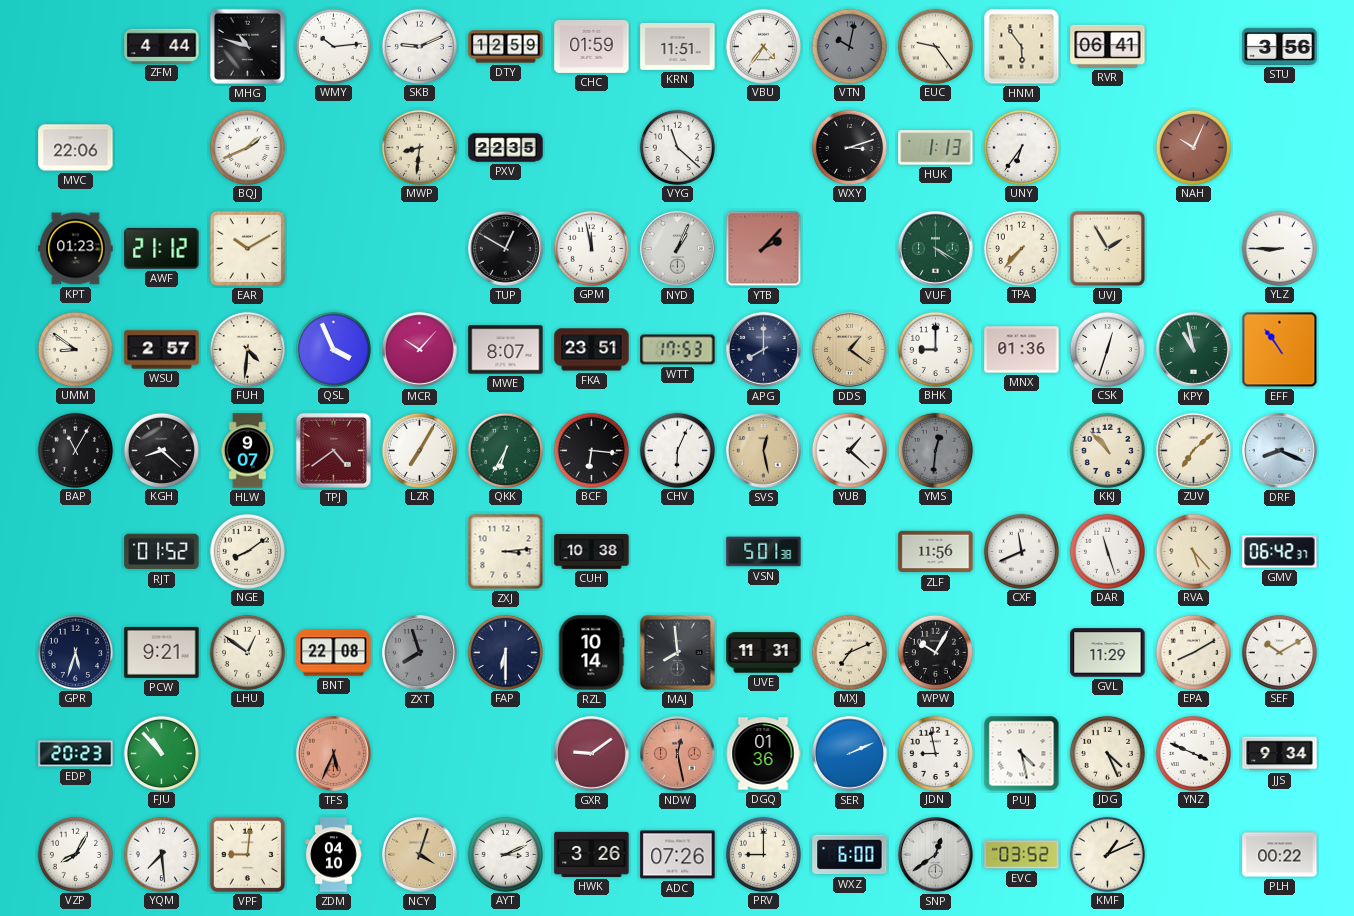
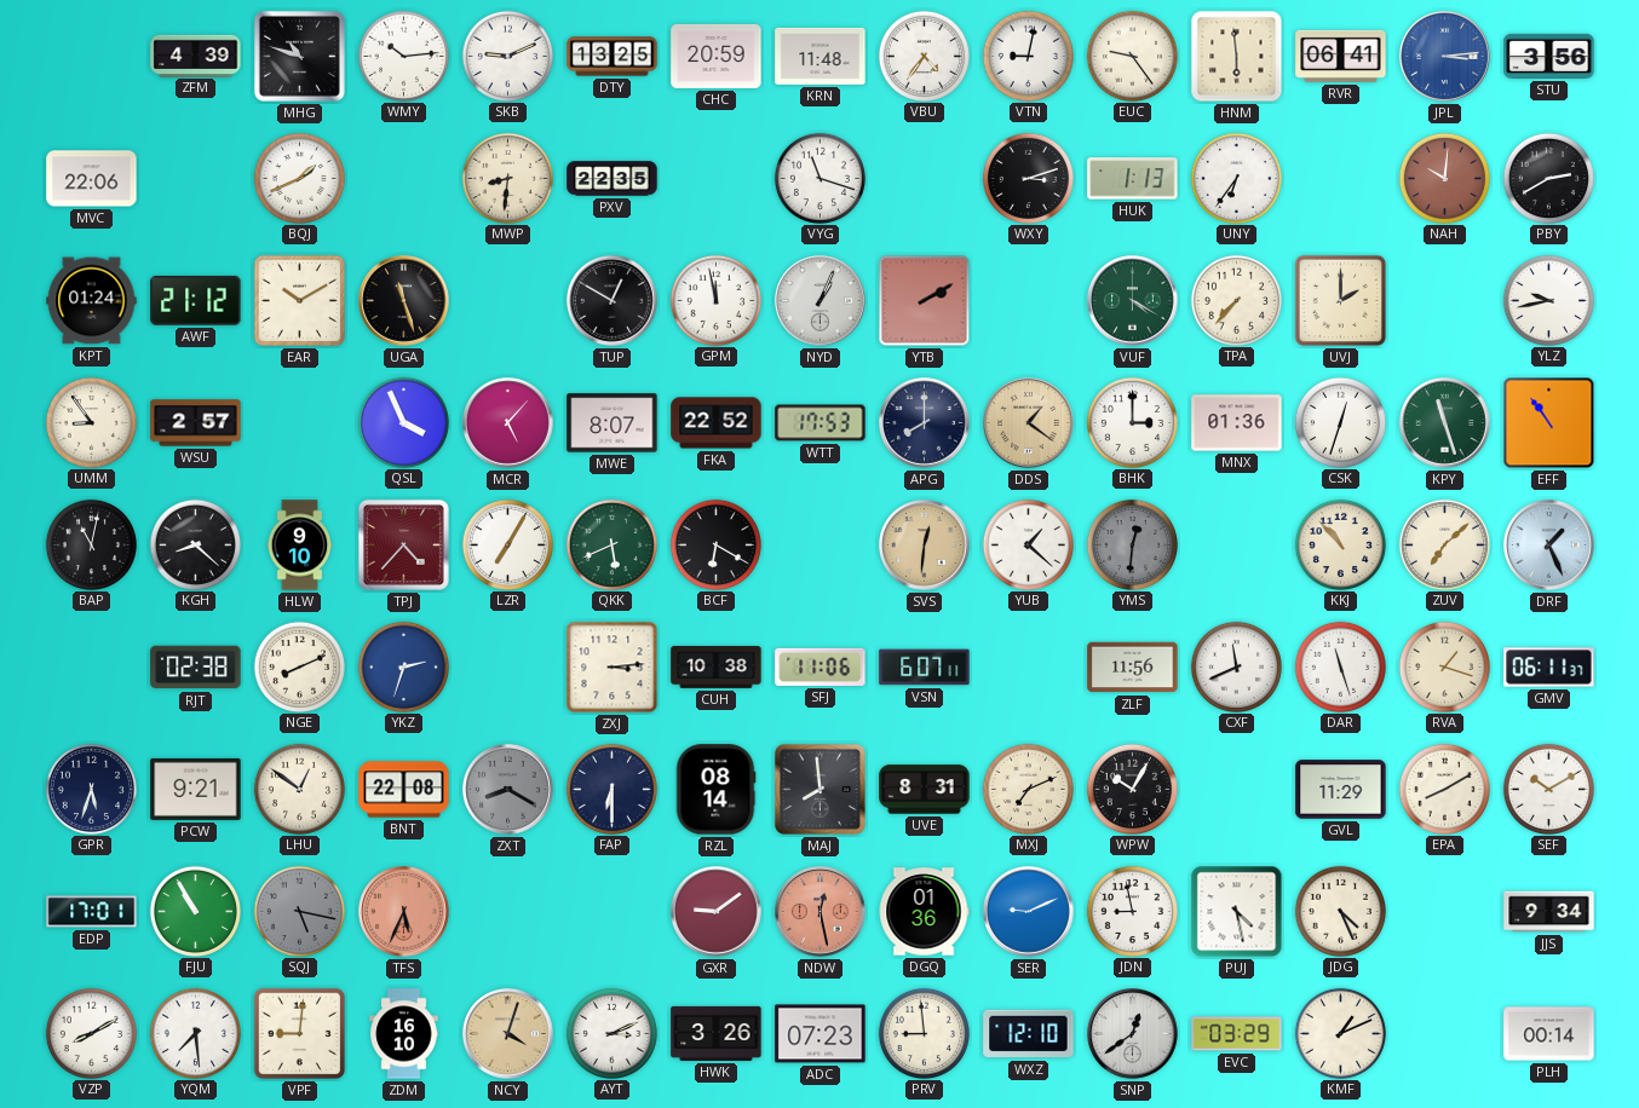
ZFM: 4:44 -> 4:39 (196, 56)
DTY: 12:59 -> 13:25 (613, 57)
CHC: 01:59 -> 20:59 (717, 56)
KRN: 11:51 -> 11:48 (821, 56)
VTN: 10:02 -> 9:02 (1028, 56)
VTN dial: grey -> white (1028, 56)
HNM: 5:54 -> 5:59 (1237, 57)
JPL: none -> 3:14 (1445, 57)
VYG: 11:22 -> 11:18 (819, 178)
NAH: 10:04 -> 10:01 (1444, 178)
PBY: none -> 2:40 (1548, 178)
KPT: 01:23 -> 01:24 (92, 301)
UGA: none -> 11:27 (404, 301)
YTB: 2:07 -> 2:10 (925, 301)
UVJ: 1:55 -> 2:00 (1341, 301)
YLZ: 8:45 -> 9:43 (1548, 300)
UMM: 8:51 -> 8:54 (91, 422)
FUH: 4:31 -> none (247, 349)
MCR: 10:07 -> 5:07 (508, 423)
FKA: 23:51 -> 22:52 (717, 423)
BHK: 9:00 -> 3:00 (1132, 422)
KPY: 10:58 -> 11:27 (1445, 423)
BAP: 11:05 -> 11:02 (91, 544)
HLW: 9:07 -> 9:10 (300, 546)
TPJ: 4:39 -> 4:37 (403, 544)
QKK: 6:35 -> 5:41 (611, 544)
BCF: 6:16 -> 6:20 (715, 544)
CHV: 6:04 -> none (677, 450)
SVS: 12:28 -> 12:31 (925, 546)
DRF: 8:19 -> 1:26 (1549, 546)
RJT: 01:52 -> 02:38 (196, 668)
NGE: 8:09 -> 8:11 (299, 666)
YKZ: none -> 2:33 (403, 666)
SFJ: none -> 11:06 (821, 666)
VSN: 5:01 -> 6:07 (925, 668)
RVA: 5:23 -> 1:18 (1444, 666)
GMV: 06:42 -> 06:11 (1549, 668)
ZXT: 7:57 -> 8:20 (508, 790)
RZL: 10:14 -> 08:14 (715, 790)
UVE: 11:31 -> 8:31 (925, 790)
EDP: 20:23 -> 17:01 (92, 912)
FJU: 10:53 -> 10:55 (195, 911)
SQJ: none -> 5:17 (299, 911)
SER: 2:11 -> 9:11 (1029, 912)
YNZ: 3:49 -> none (1193, 753)
VZP: 8:05 -> 8:10 (91, 1033)
ZDM: 04:10 -> 16:10 (404, 1034)
ADC: 07:26 -> 07:23 (821, 1034)
PRV: 9:00 -> 8:59 (924, 1033)
WXZ: 6:00 -> 12:10 (1029, 1034)
EVC: 03:52 -> 03:29 (1237, 1034)
PLH: 00:22 -> 00:14 (1549, 1034)
